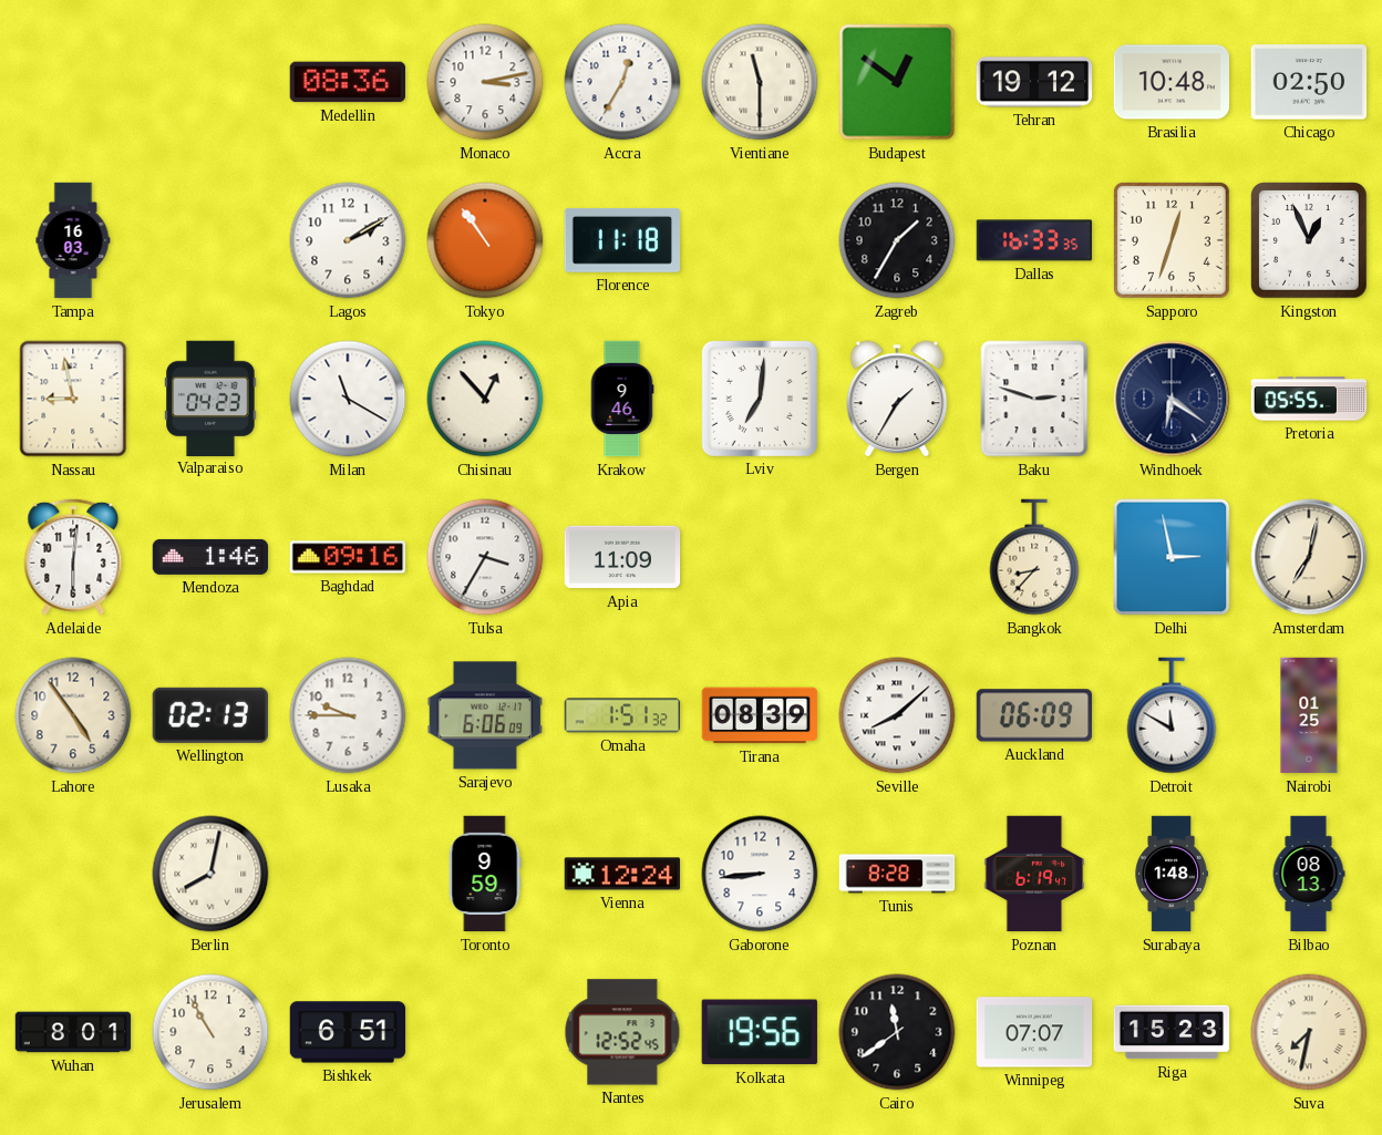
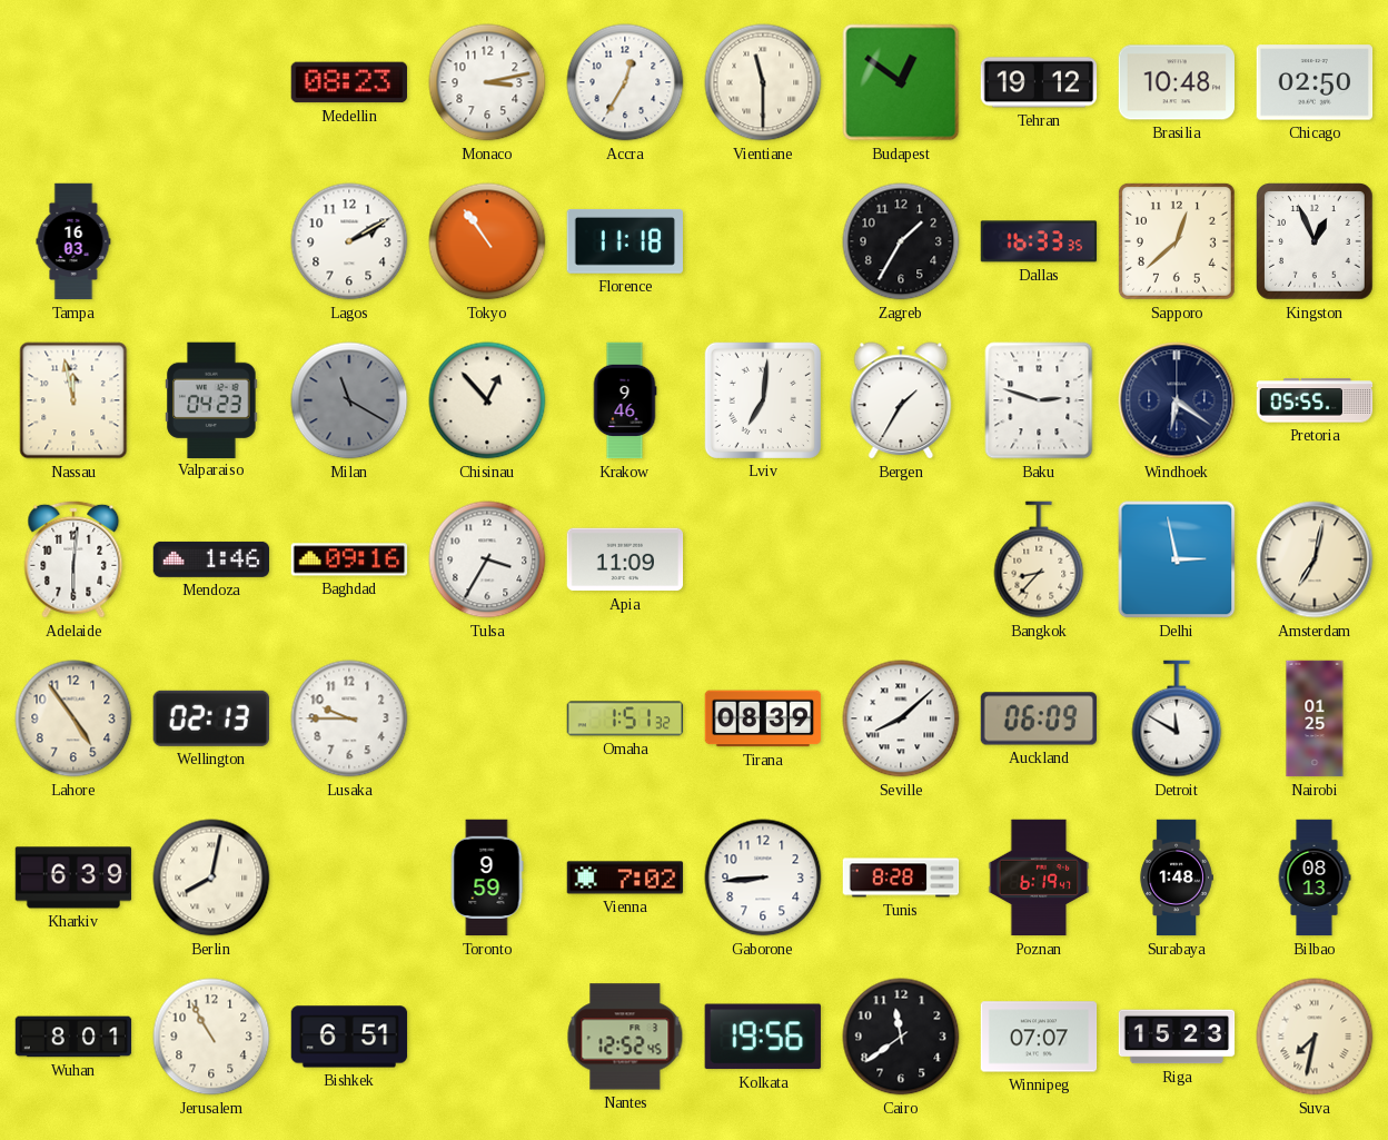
Medellin: 08:36 -> 08:23 (349, 82)
Sapporo: 12:33 -> 12:38 (1177, 241)
Nassau: 8:58 -> 11:58 (73, 400)
Milan dial: white -> grey (349, 400)
Sarajevo: 6:06 -> none (485, 715)
Kharkiv: none -> 6:39 (73, 878)
Vienna: 12:24 -> 7:02 (625, 878)
